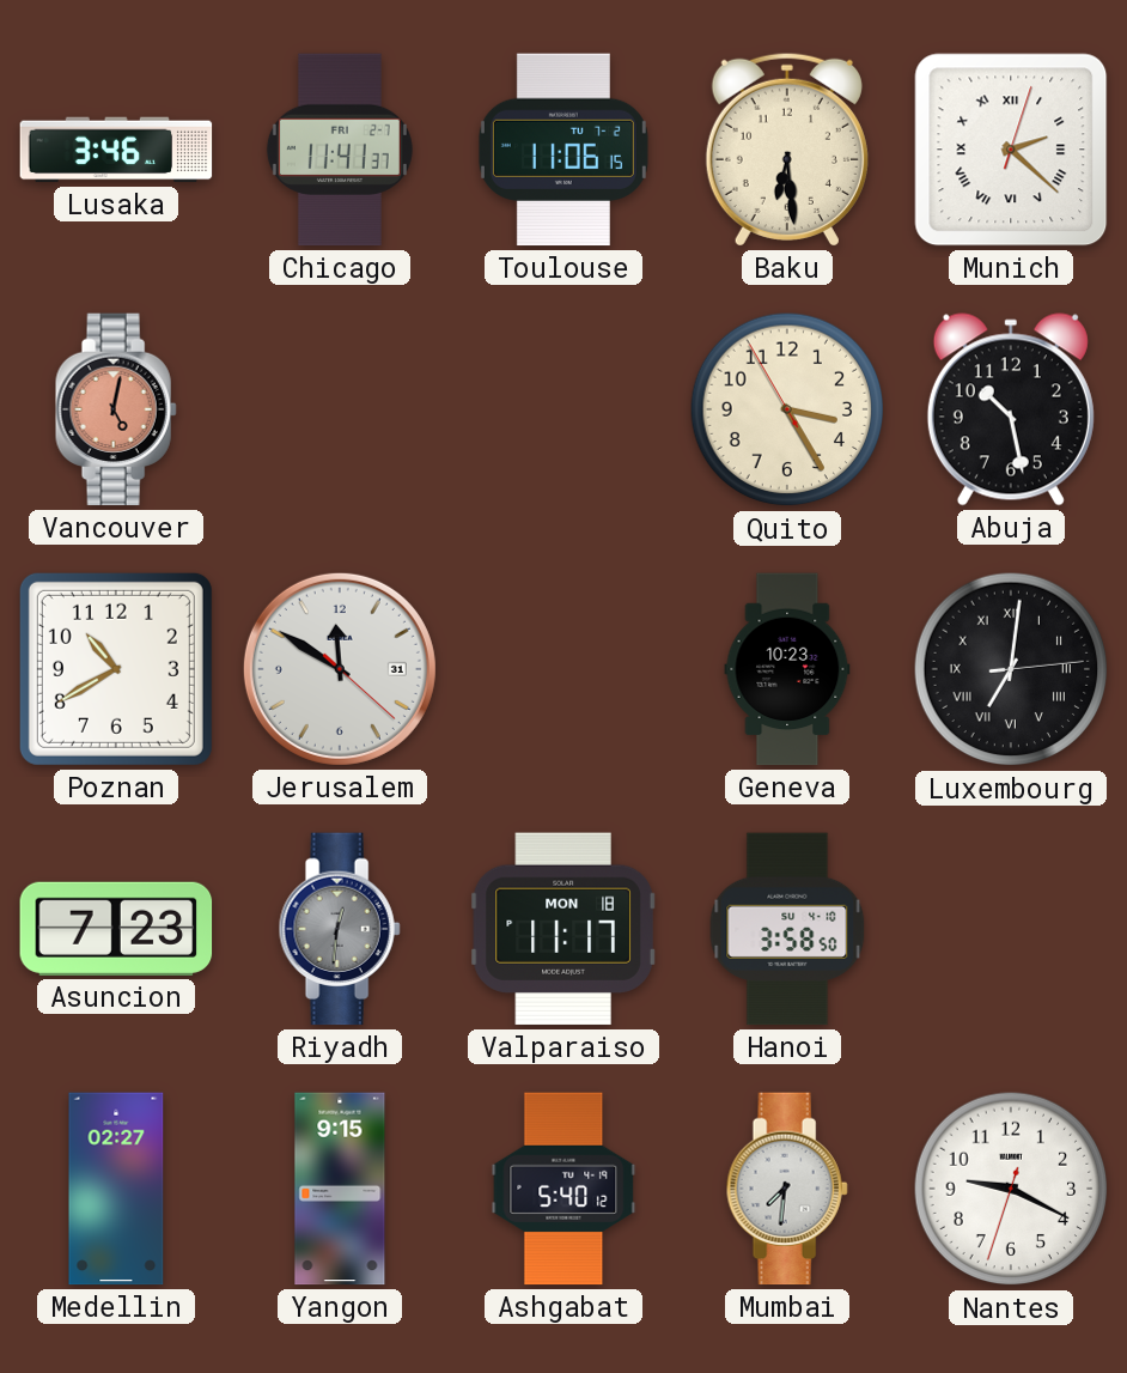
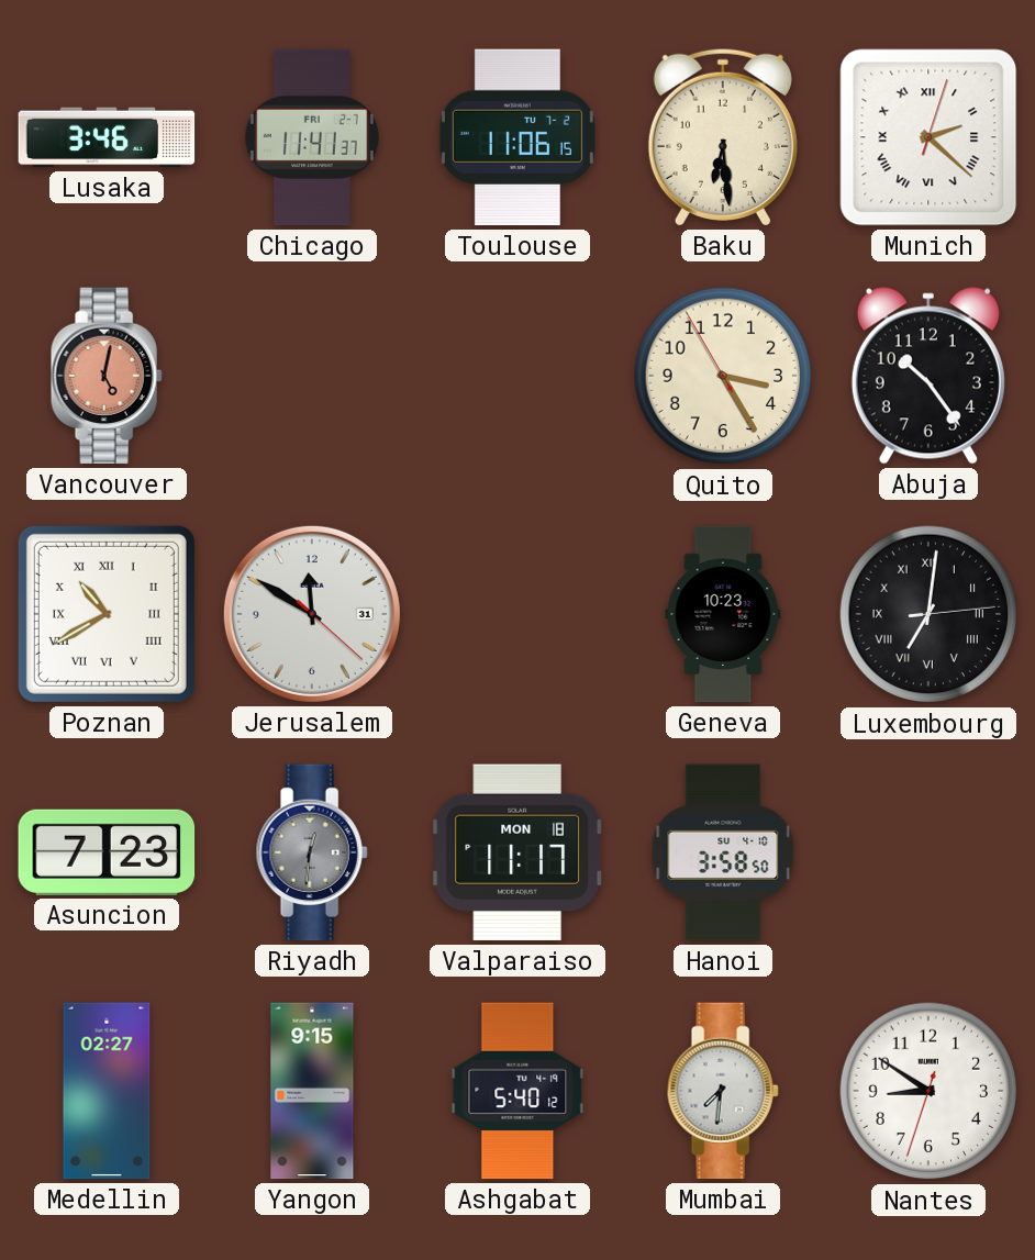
Abuja: 10:28 -> 10:24 (928, 376)
Poznan numerals: Arabic -> Roman (107, 614)
Nantes: 9:19 -> 8:50 (928, 1091)
